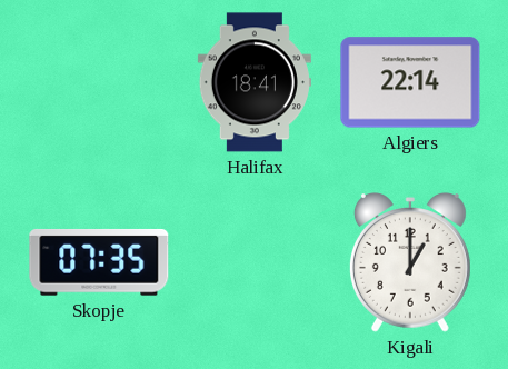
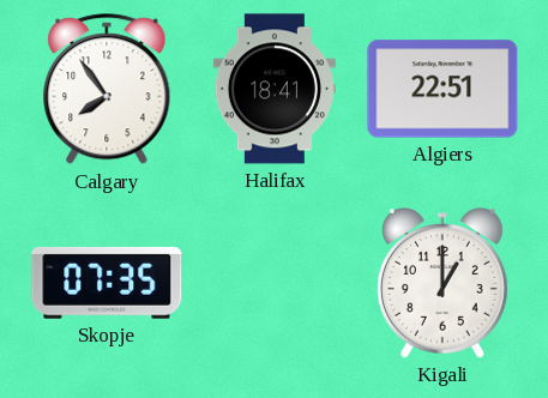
Calgary: none -> 7:54 (107, 90)
Algiers: 22:14 -> 22:51 (442, 89)
